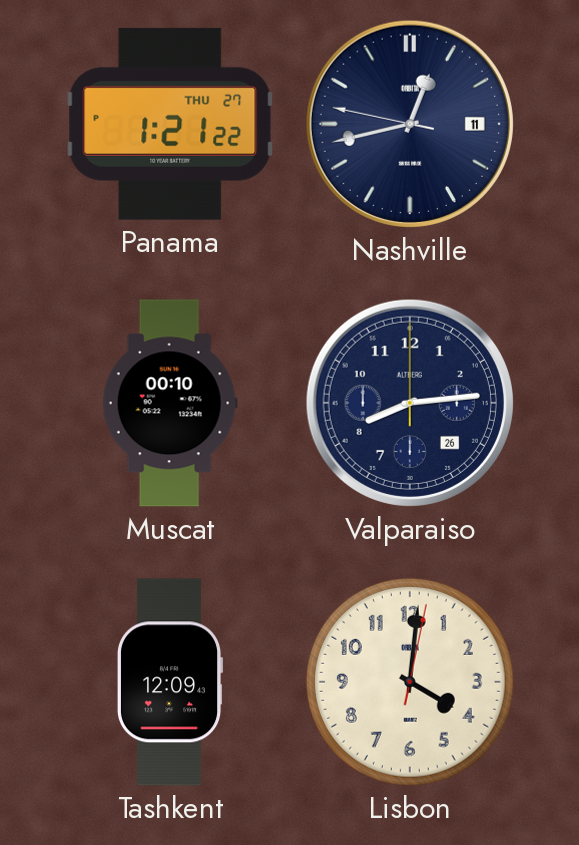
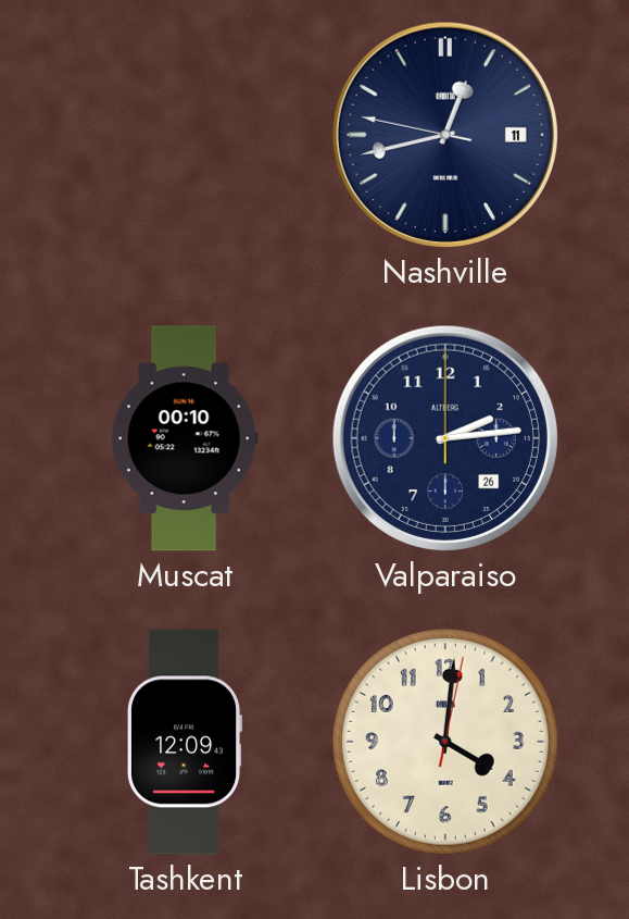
Panama: 1:21 -> none (170, 124)
Valparaiso: 8:14 -> 2:14 (445, 438)
